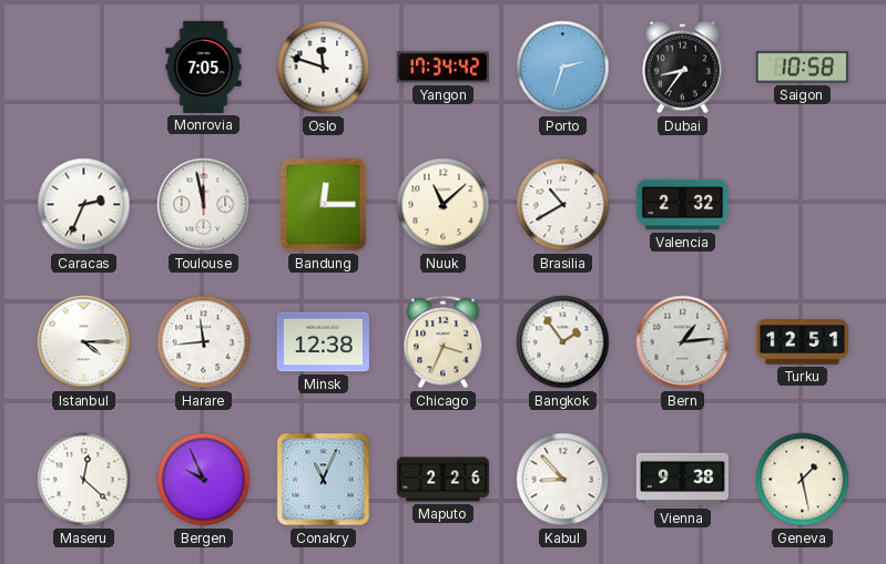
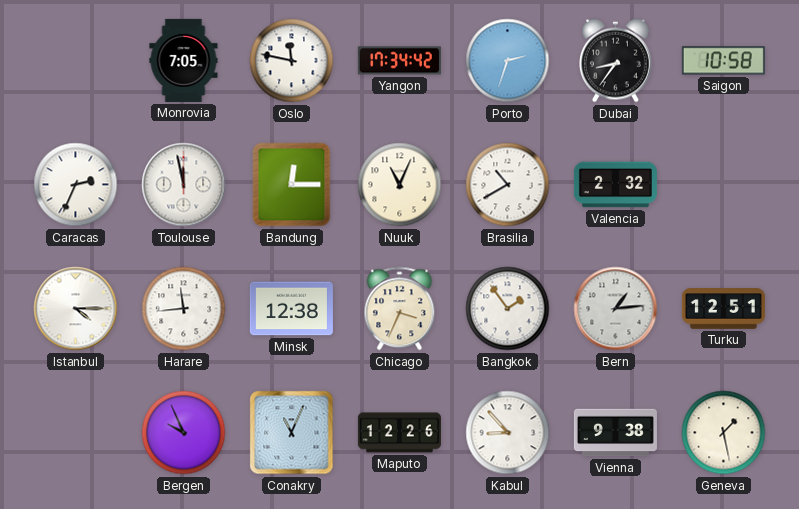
Oslo: 11:48 -> 11:47 (292, 61)
Nuuk: 11:08 -> 11:04 (400, 185)
Maseru: 12:22 -> none (84, 480)
Maputo: 2:26 -> 12:26 (399, 433)
